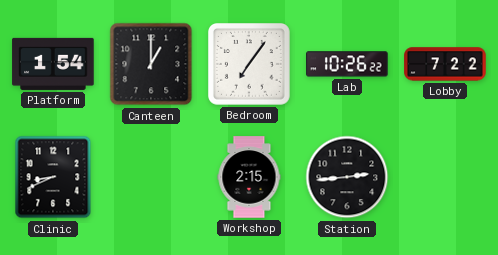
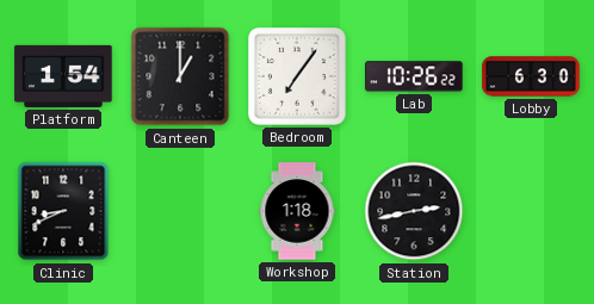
Lobby: 7:22 -> 6:30 (531, 76)
Workshop: 2:15 -> 1:18 (297, 211)
Station: 2:44 -> 2:43 (414, 211)
